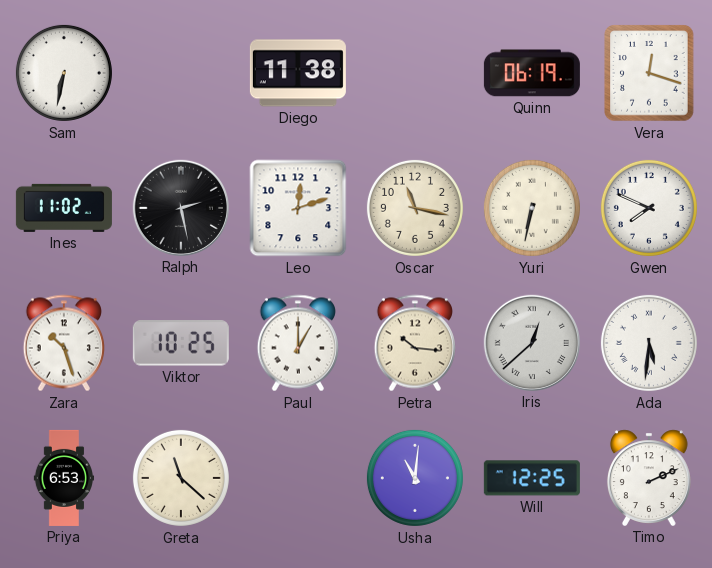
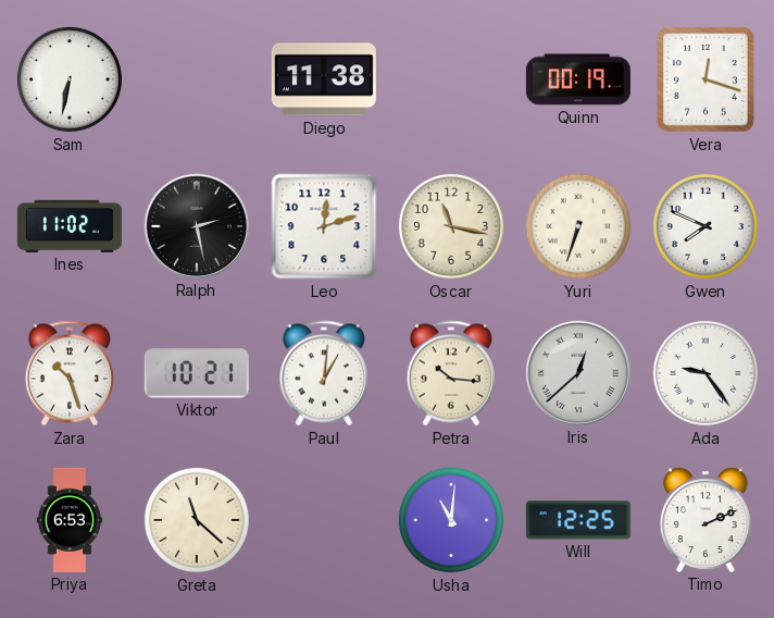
Quinn: 06:19 -> 00:19 (578, 79)
Yuri: 6:32 -> 6:33 (578, 226)
Viktor: 10:25 -> 10:21 (197, 373)
Paul: 1:00 -> 1:01 (324, 373)
Ada: 5:31 -> 9:24 (706, 373)
